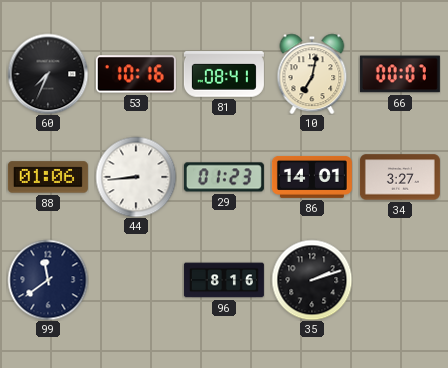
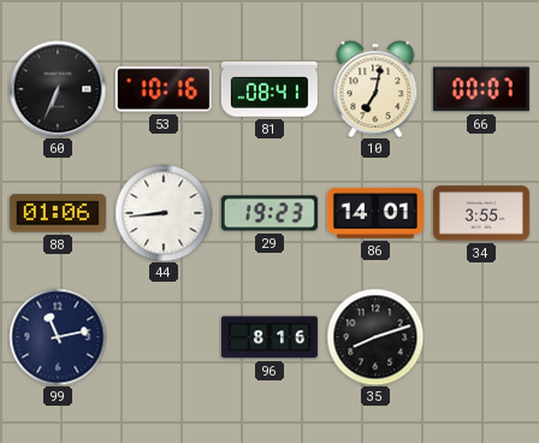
60: 7:34 -> 6:34 (58, 89)
29: 01:23 -> 19:23 (269, 213)
34: 3:27 -> 3:55 (481, 213)
99: 11:39 -> 11:13 (58, 337)
35: 2:12 -> 8:12 (375, 337)
